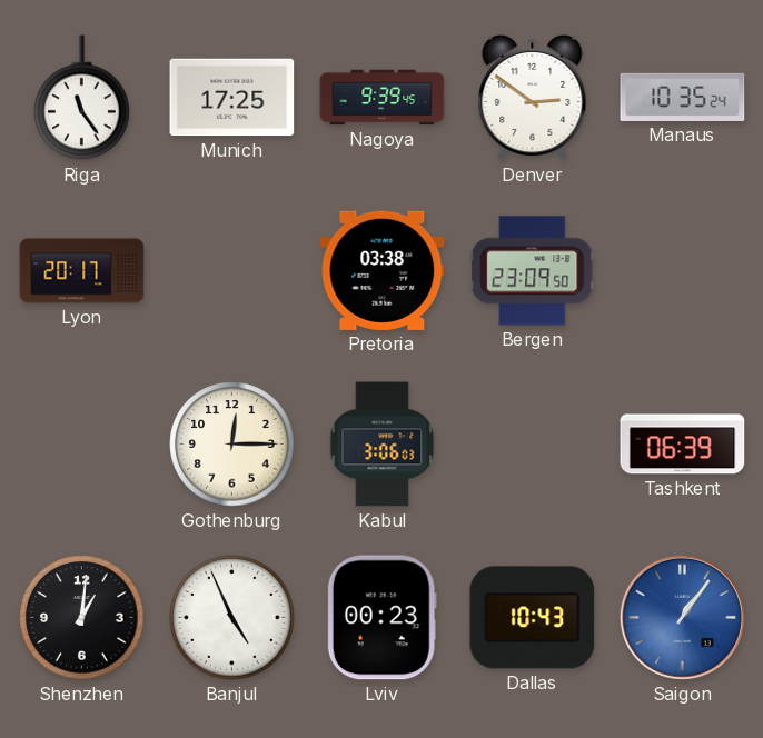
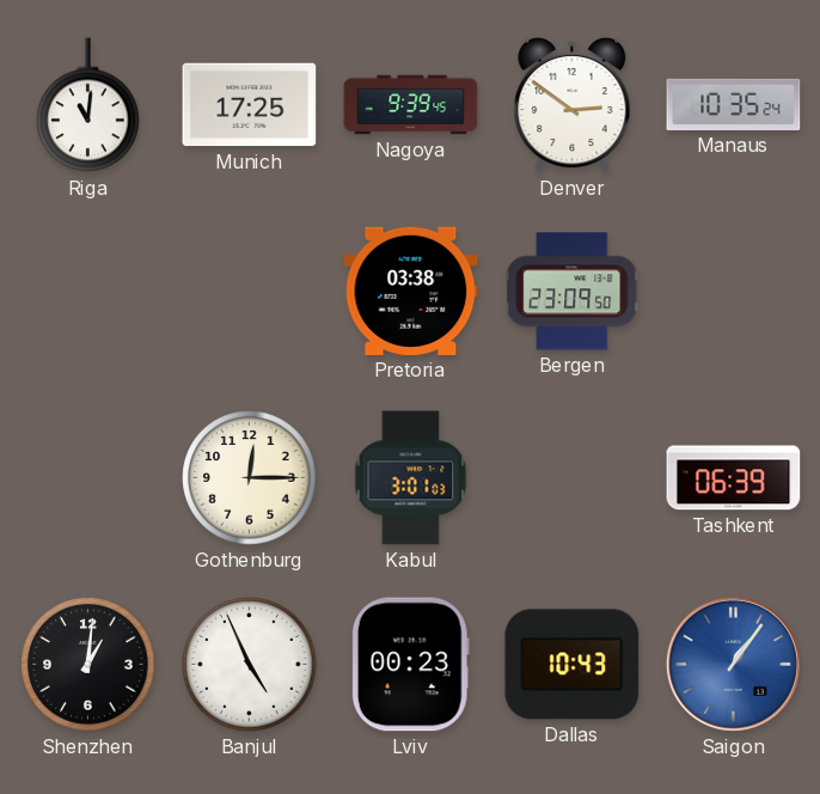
Riga: 11:24 -> 11:01 (88, 105)
Lyon: 20:17 -> none (82, 271)
Kabul: 3:06 -> 3:01 (411, 478)
